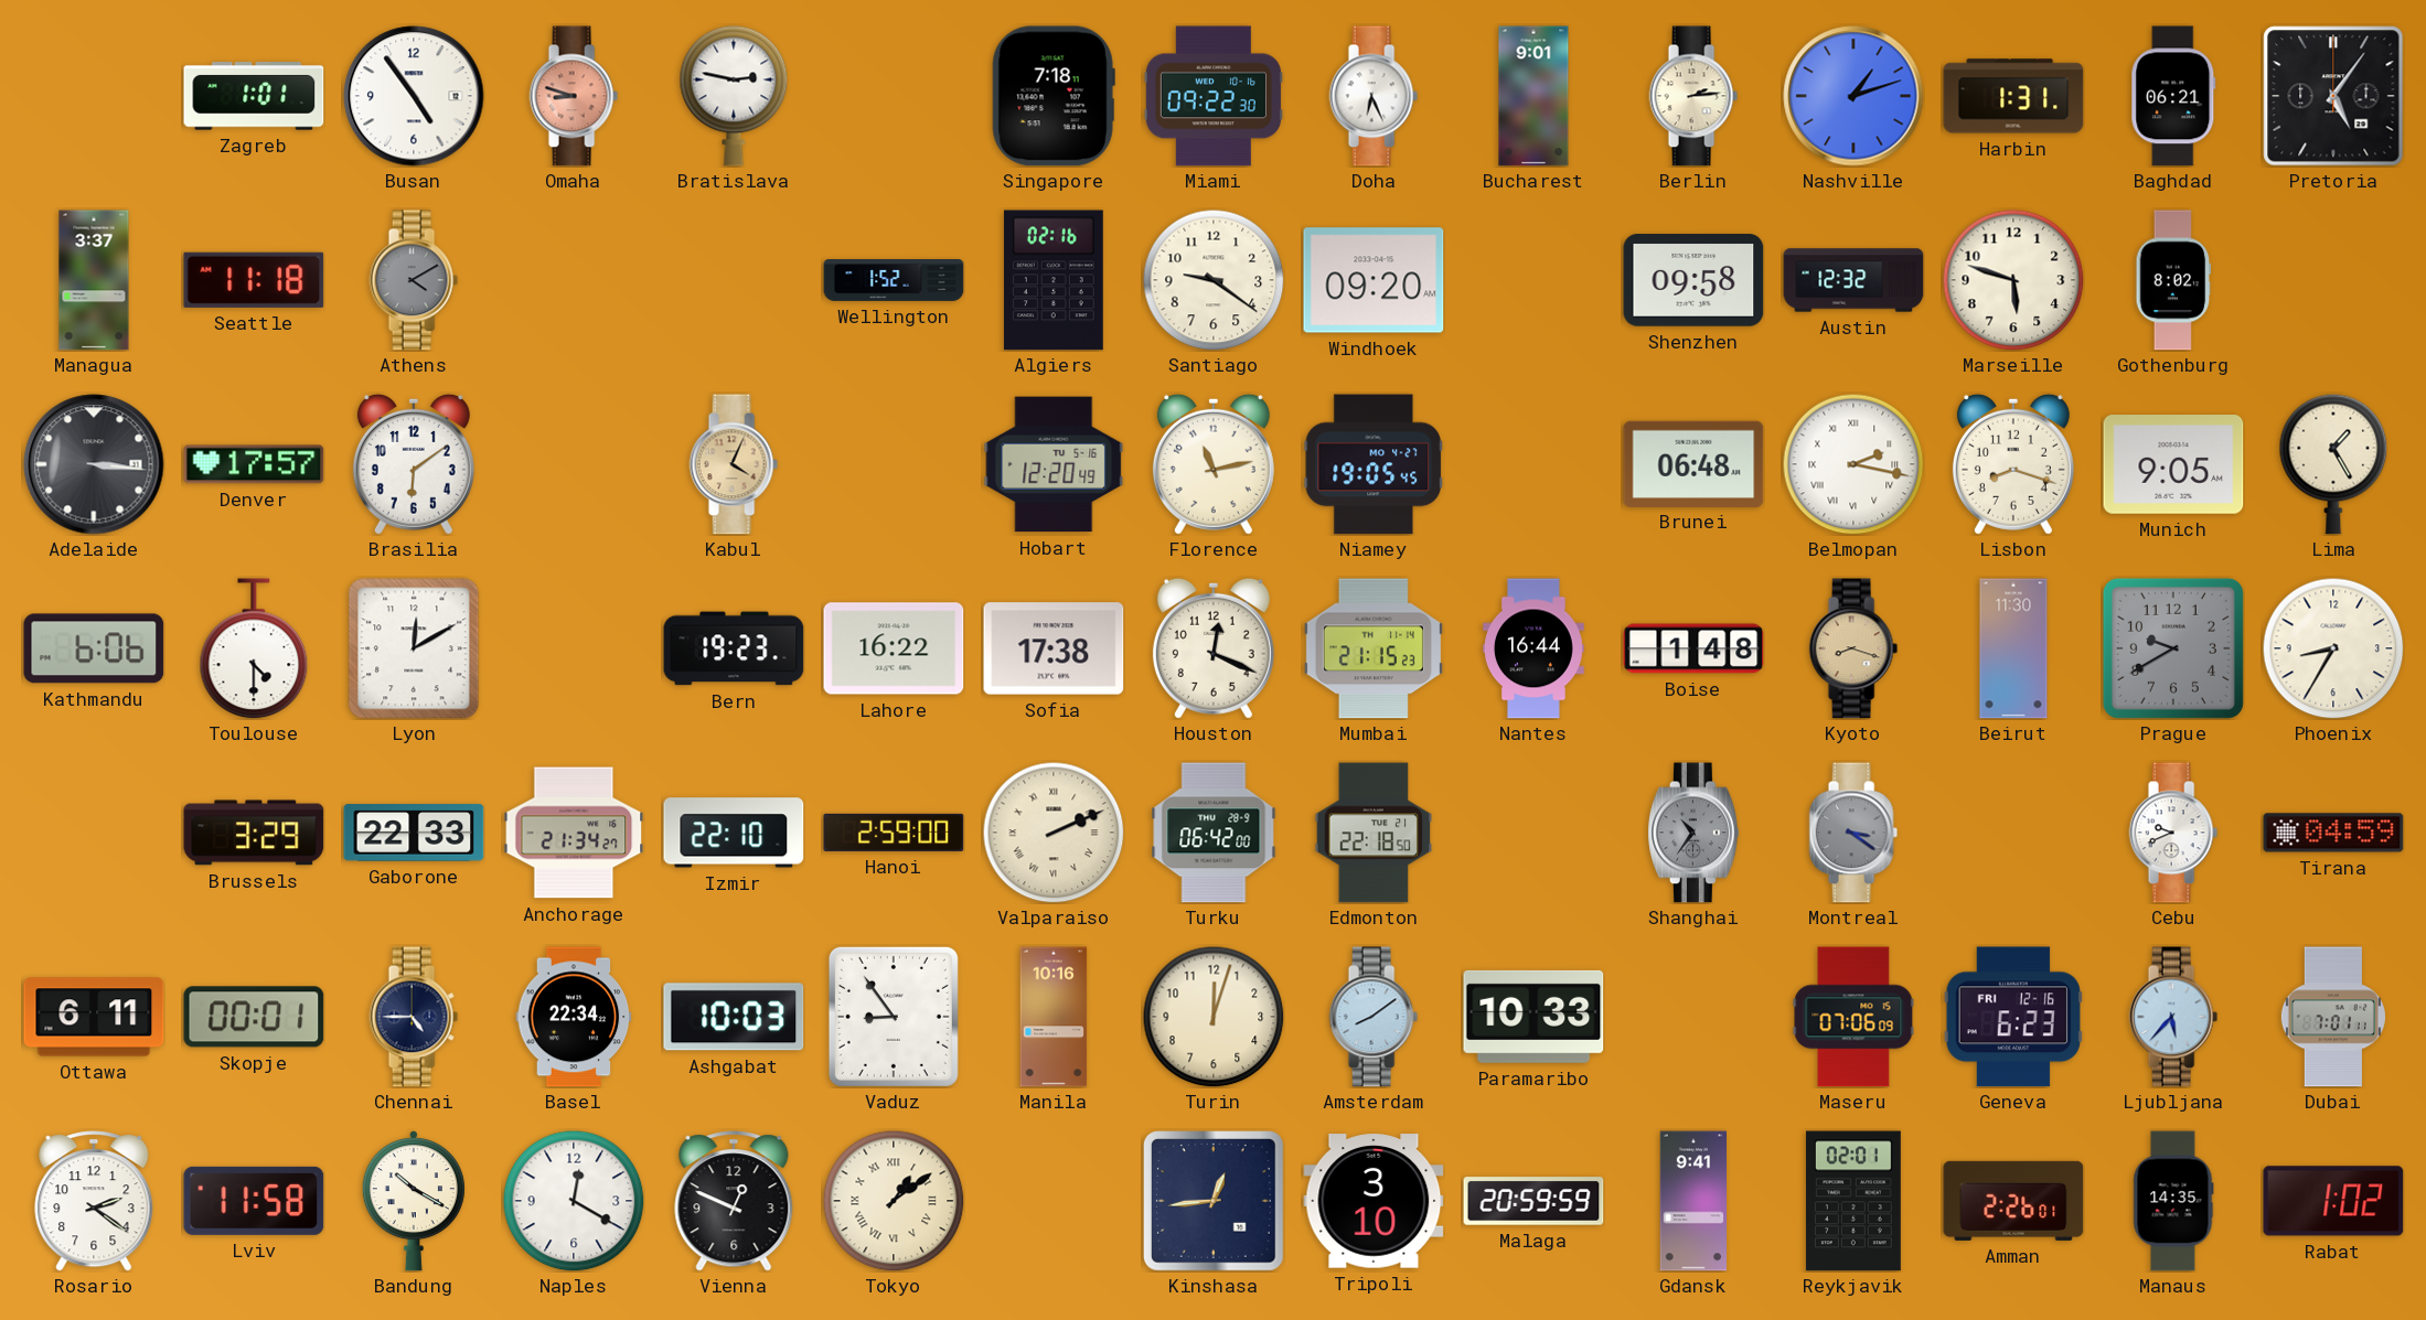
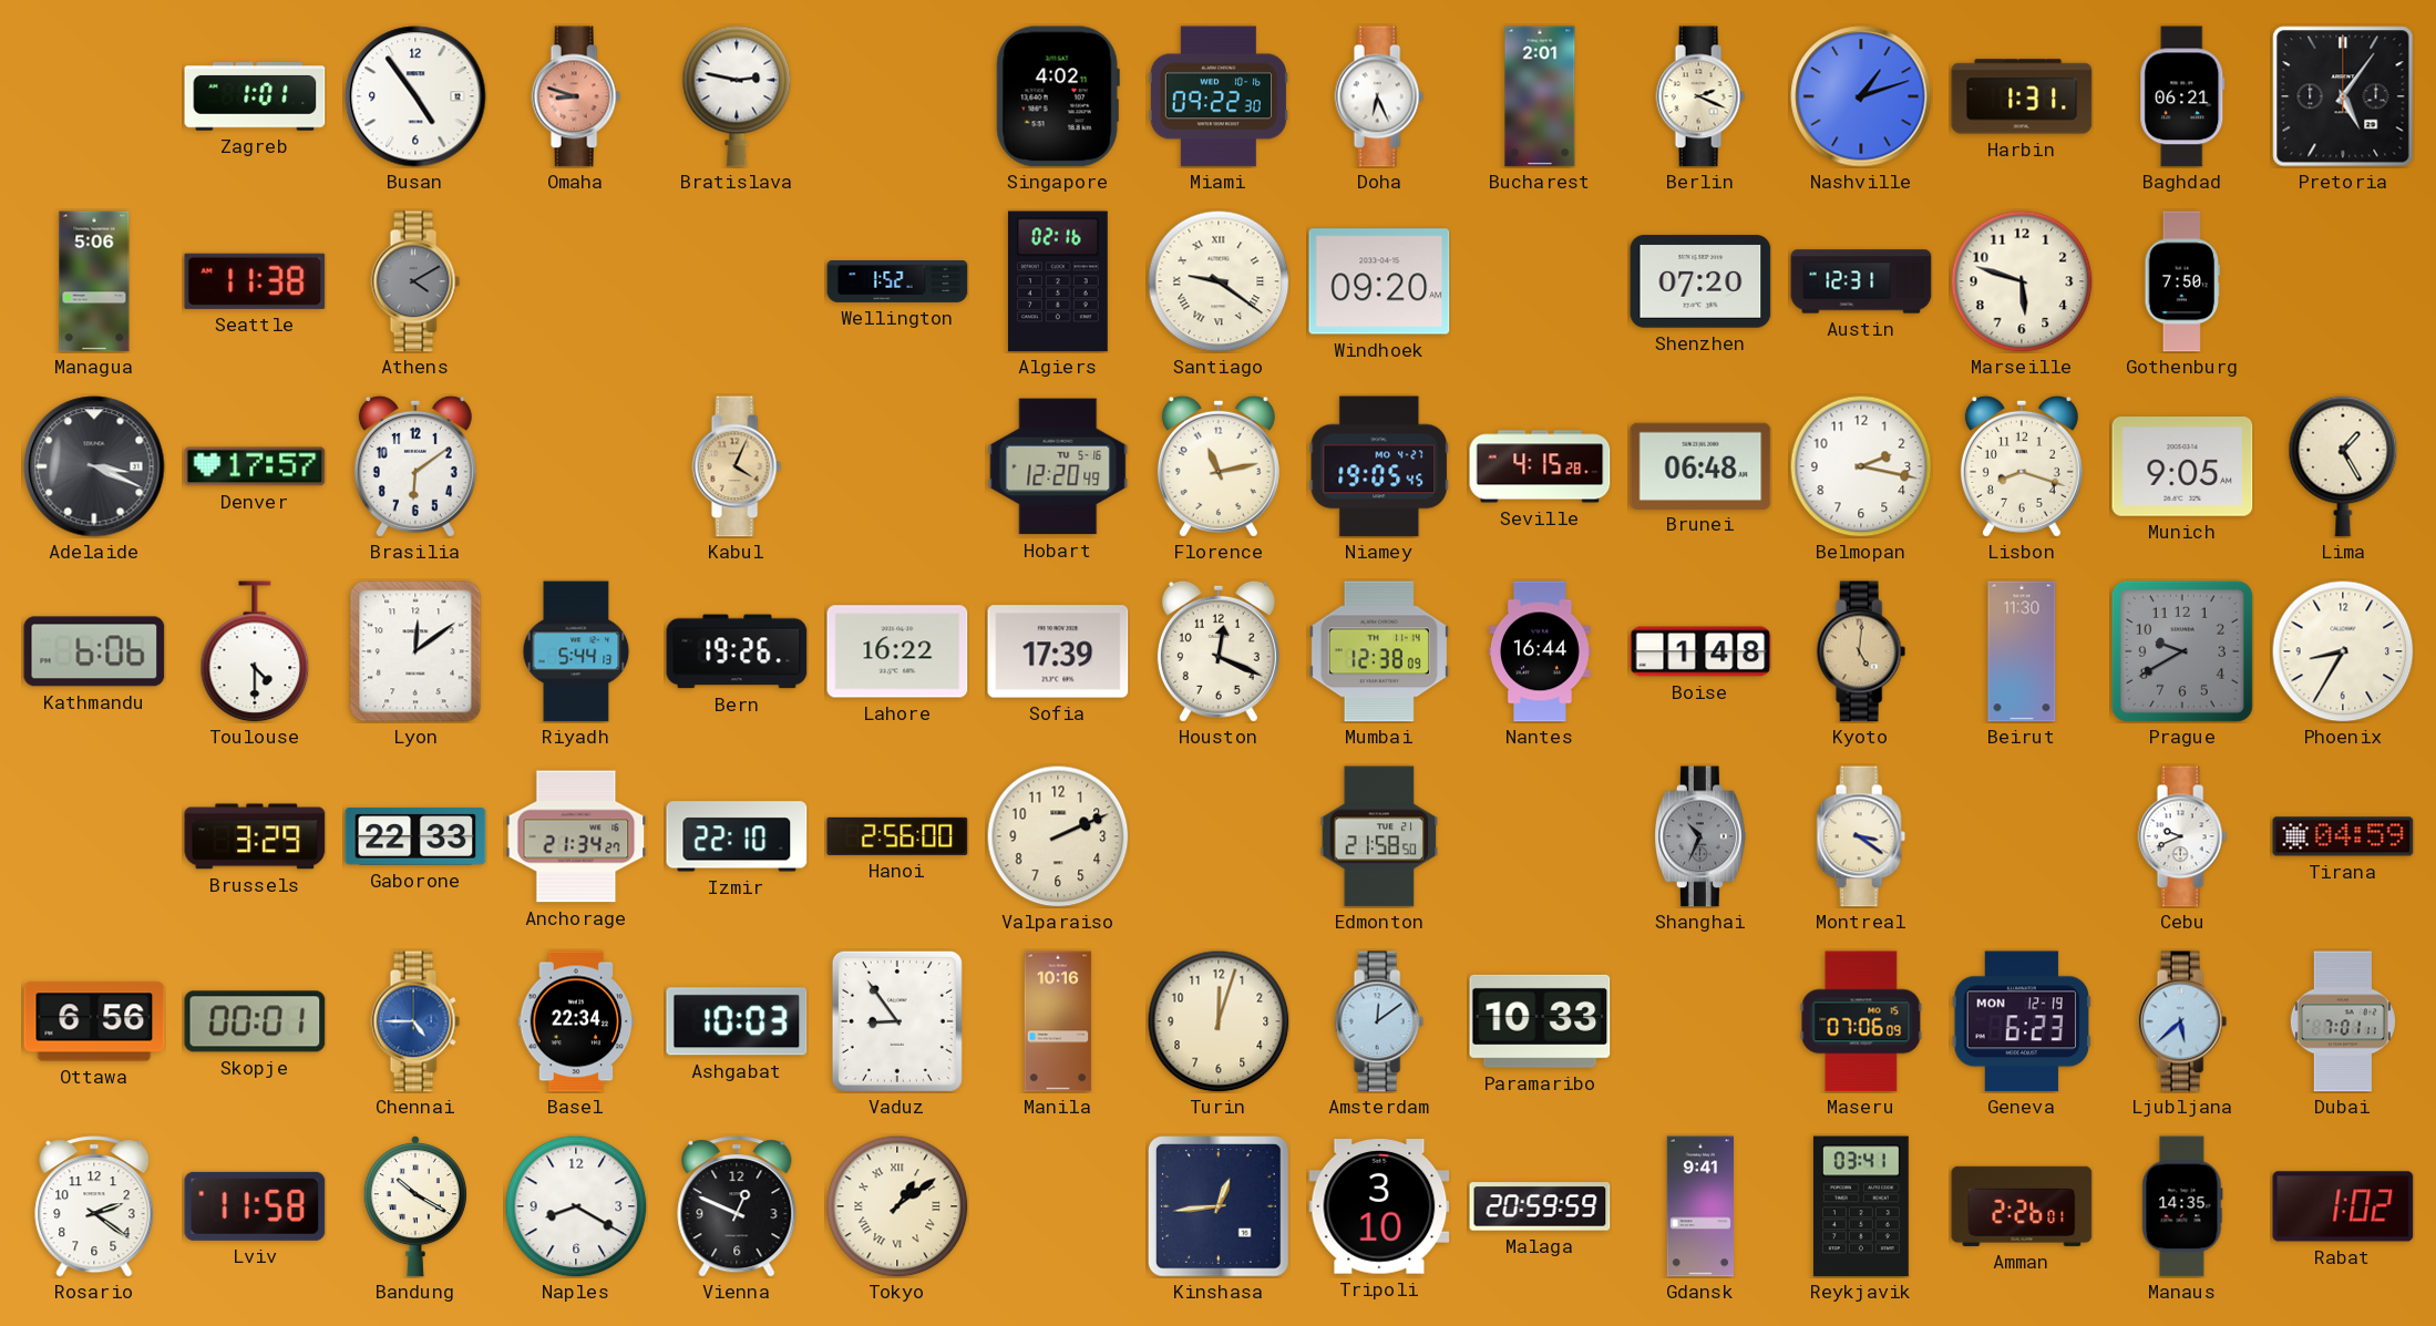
Singapore: 7:18 -> 4:02 (1058, 96)
Bucharest: 9:01 -> 2:01 (1540, 96)
Berlin: 2:14 -> 2:19 (1700, 96)
Managua: 3:37 -> 5:06 (94, 281)
Seattle: 11:18 -> 11:38 (255, 281)
Santiago numerals: Arabic -> Roman (1219, 281)
Shenzhen: 09:58 -> 07:20 (1700, 281)
Austin: 12:32 -> 12:31 (1861, 281)
Gothenburg: 8:02 -> 7:50 (2182, 281)
Adelaide: 3:16 -> 3:19 (94, 466)
Seville: none -> 4:15 (1540, 466)
Belmopan numerals: Roman -> Arabic (1861, 466)
Lyon: 12:10 -> 12:09 (415, 651)
Riyadh: none -> 5:44 (576, 651)
Bern: 19:23 -> 19:26 (737, 651)
Sofia: 17:38 -> 17:39 (1058, 651)
Mumbai: 21:15 -> 12:38 (1379, 651)
Kyoto: 8:18 -> 5:01 (1861, 651)
Hanoi: 2:59 -> 2:56 (897, 836)
Valparaiso numerals: Roman -> Arabic (1058, 836)
Turku: 06:42 -> none (1214, 833)
Edmonton: 22:18 -> 21:58 (1379, 836)
Shanghai: 10:36 -> 10:34 (1702, 836)
Montreal dial: grey -> cream (1861, 836)
Ottawa: 6:11 -> 6:56 (94, 1021)
Chennai dial: navy -> blue (415, 1021)
Amsterdam: 8:09 -> 12:09 (1379, 1021)
Geneva date: FRI 12-16 -> MON 12-19 (2021, 1021)
Ljubljana: 5:37 -> 5:38 (2182, 1021)
Naples: 12:20 -> 8:20 (576, 1206)
Reykjavik: 02:01 -> 03:41 (1861, 1206)
